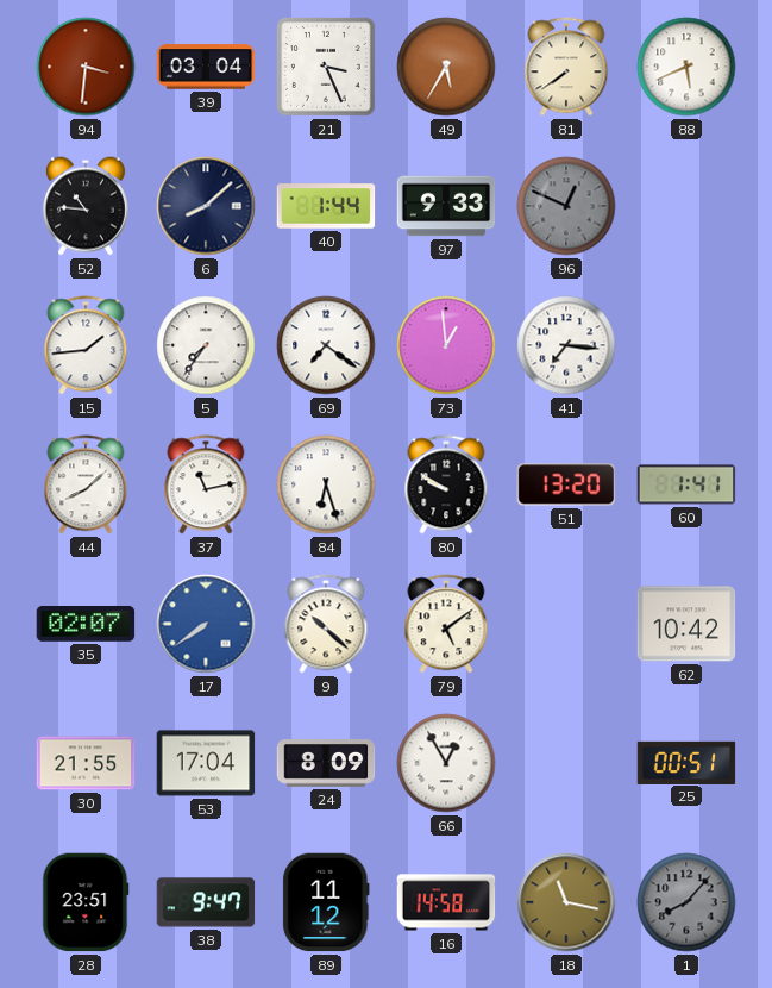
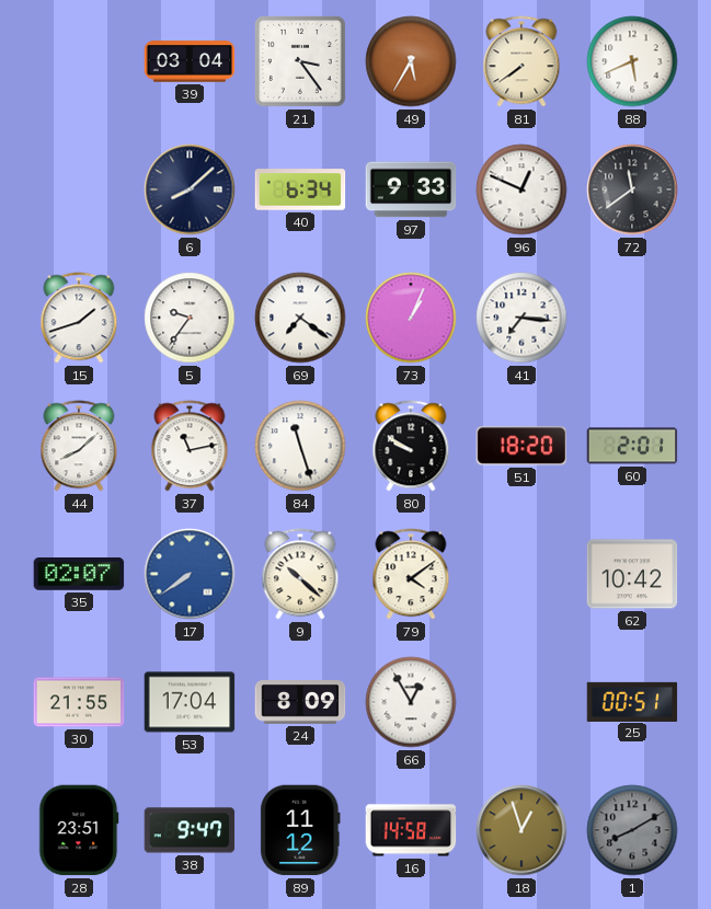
94: 3:31 -> none (86, 67)
21: 3:26 -> 3:24 (300, 61)
52: 10:46 -> none (86, 206)
40: 1:44 -> 6:34 (300, 189)
96 dial: grey -> white (521, 189)
72: none -> 11:39 (632, 189)
15: 1:44 -> 1:42 (79, 318)
5: 7:36 -> 9:36 (190, 318)
73: 12:59 -> 1:04 (411, 318)
84: 6:27 -> 11:27 (300, 446)
51: 13:20 -> 18:20 (521, 446)
60: 1:41 -> 2:01 (632, 446)
79: 5:09 -> 4:09 (411, 574)
18: 11:17 -> 12:57 (521, 830)
1: 8:07 -> 8:10 (632, 830)
